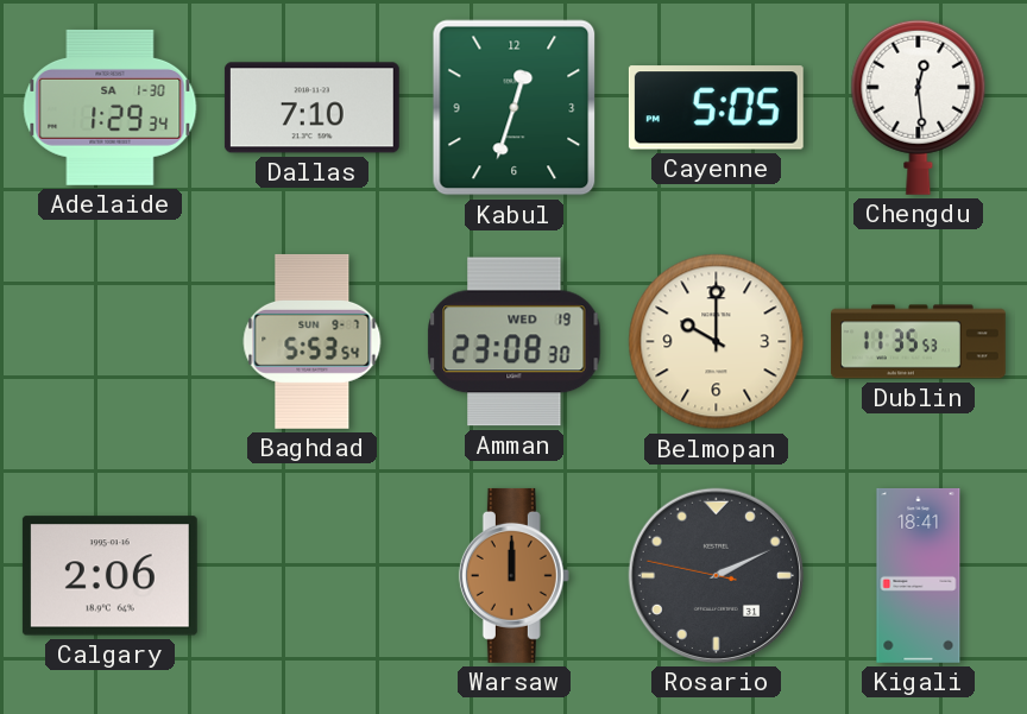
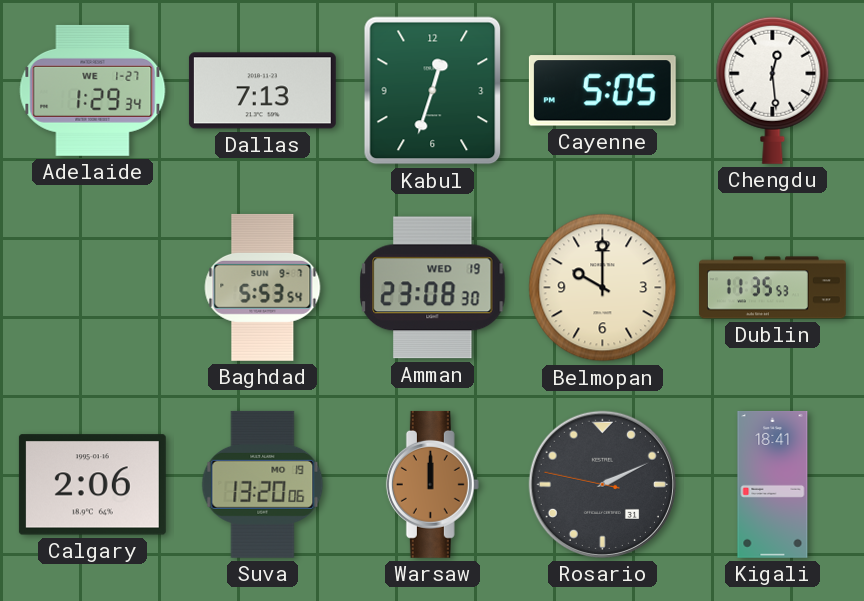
Adelaide date: SA 1-30 -> WE 1-27 (93, 90)
Dallas: 7:10 -> 7:13 (262, 91)
Suva: none -> 13:20 (263, 484)
